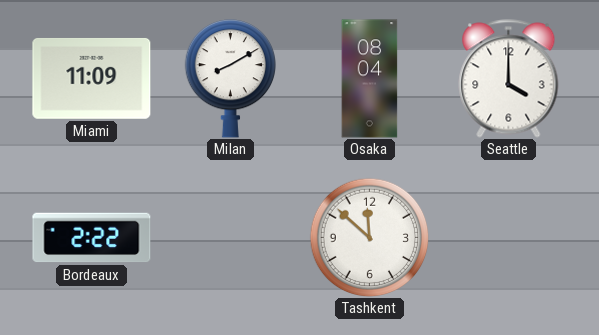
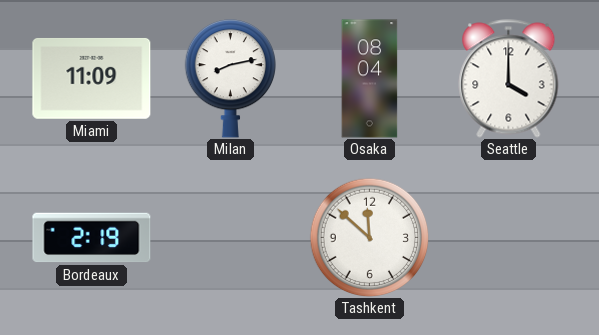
Milan: 8:10 -> 8:13 (230, 79)
Bordeaux: 2:22 -> 2:19 (92, 238)
